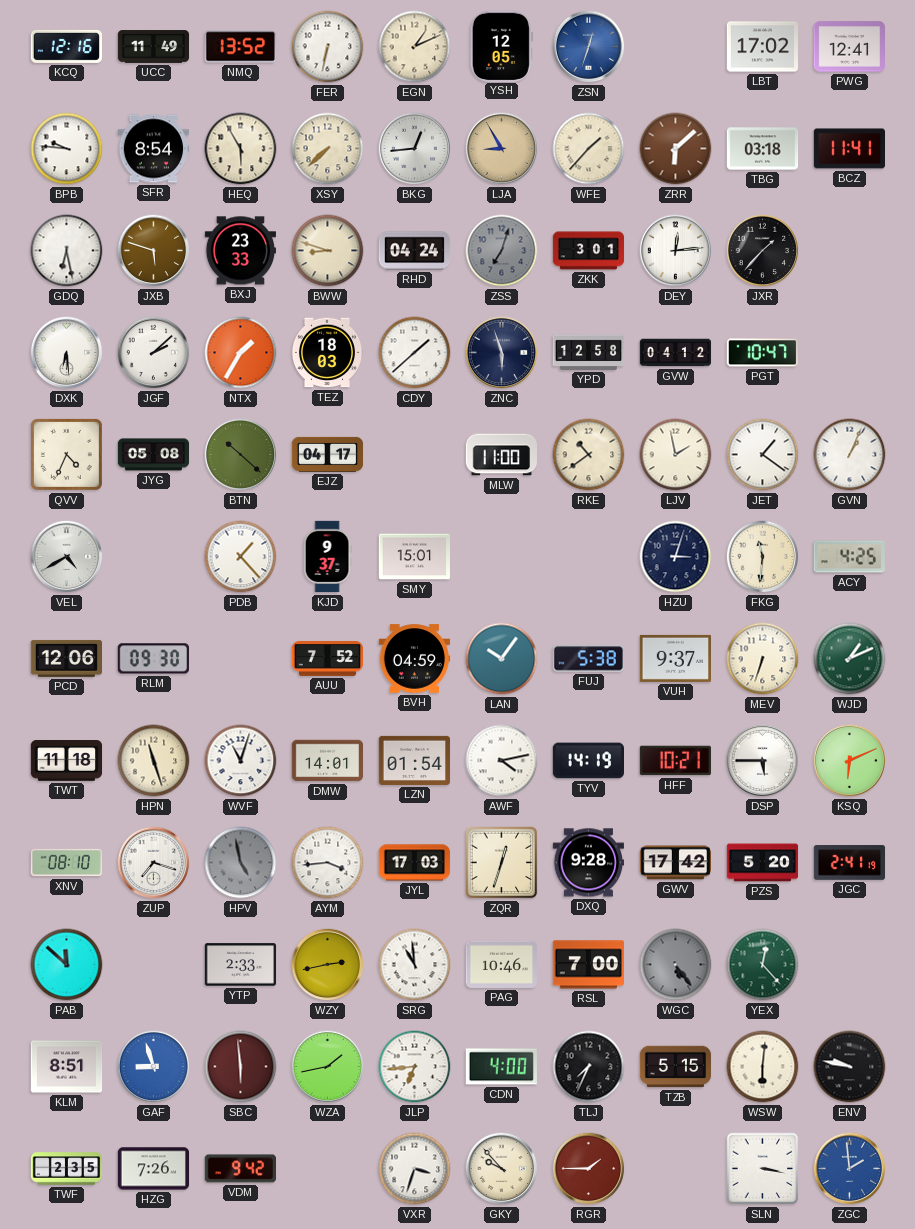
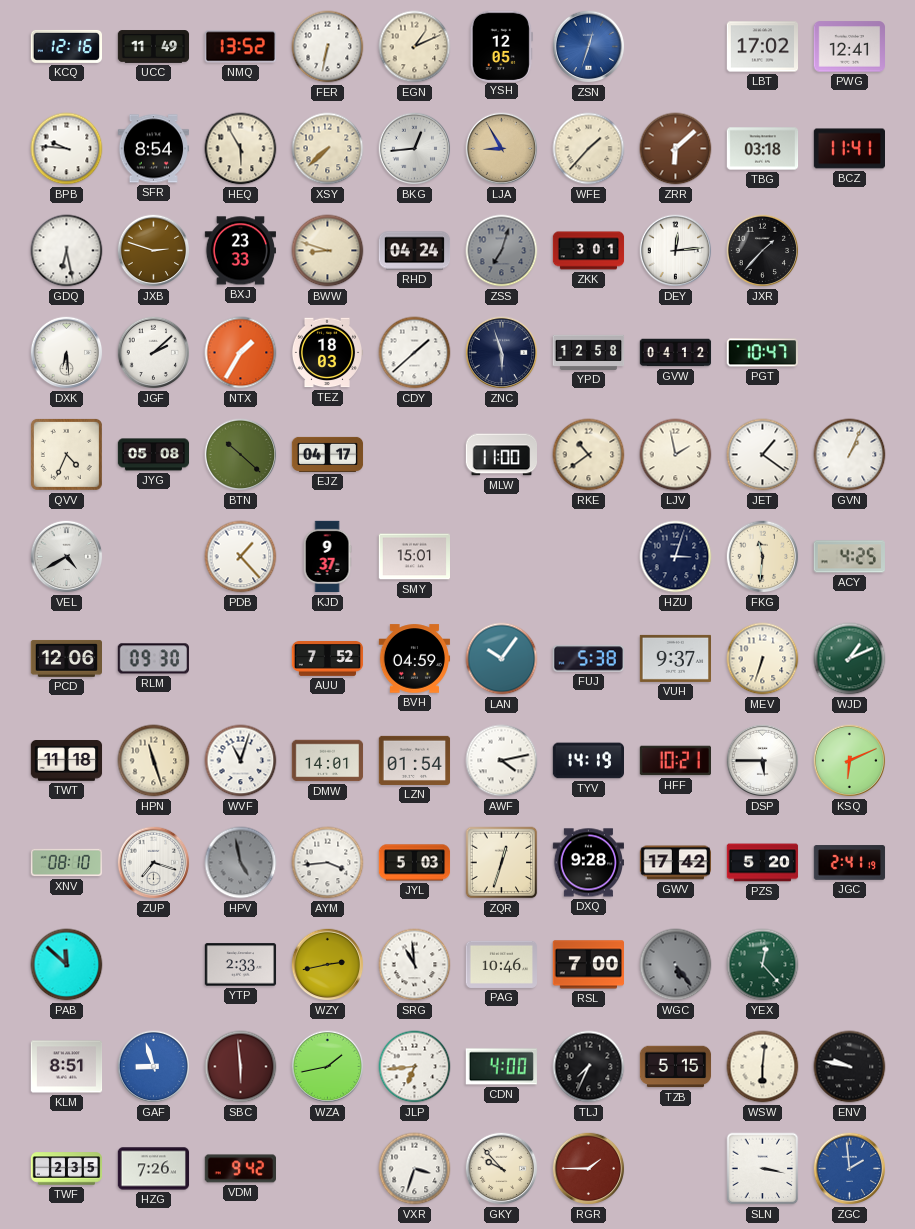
JXB: 5:48 -> 2:48 (154, 251)
JYL: 17:03 -> 5:03 (415, 863)
